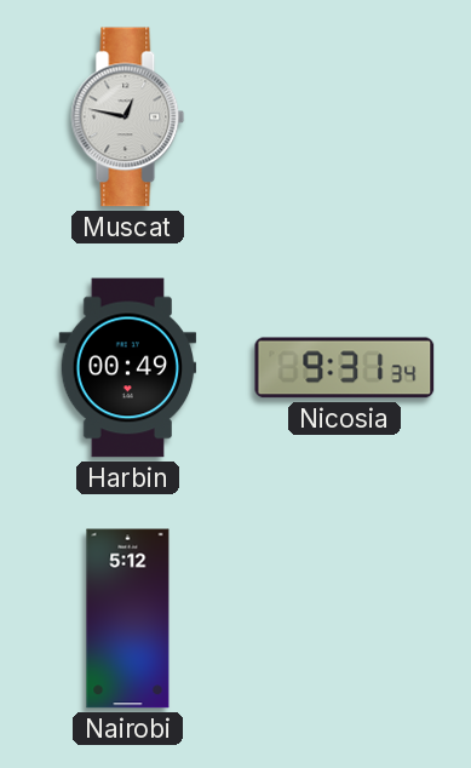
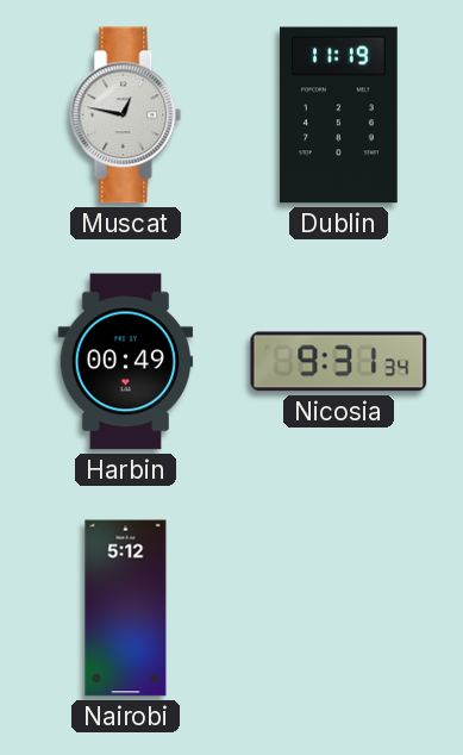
Dublin: none -> 11:19 (339, 116)
